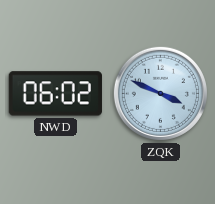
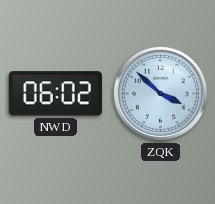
ZQK: 3:49 -> 3:52 (160, 93)
